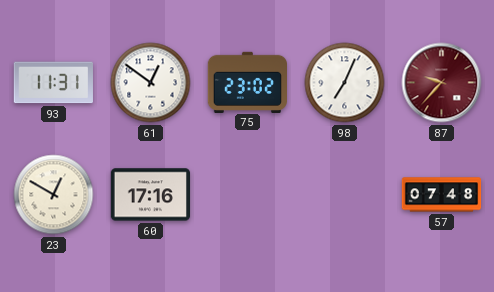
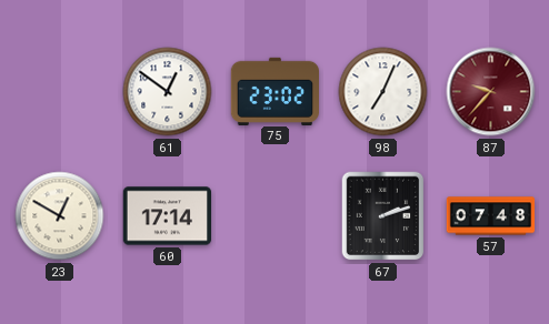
93: 11:31 -> none (53, 83)
60: 17:16 -> 17:14 (168, 216)
67: none -> 2:12 (383, 216)
